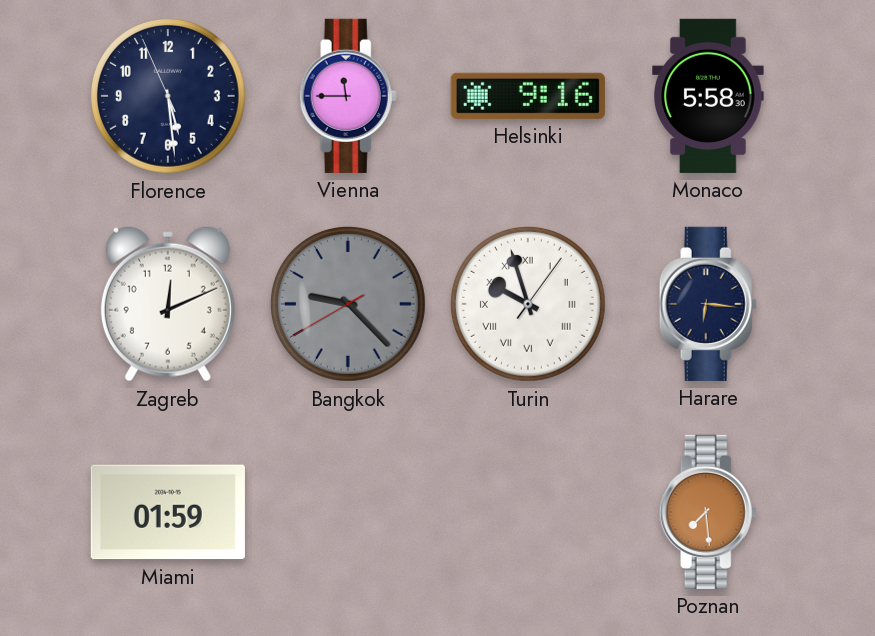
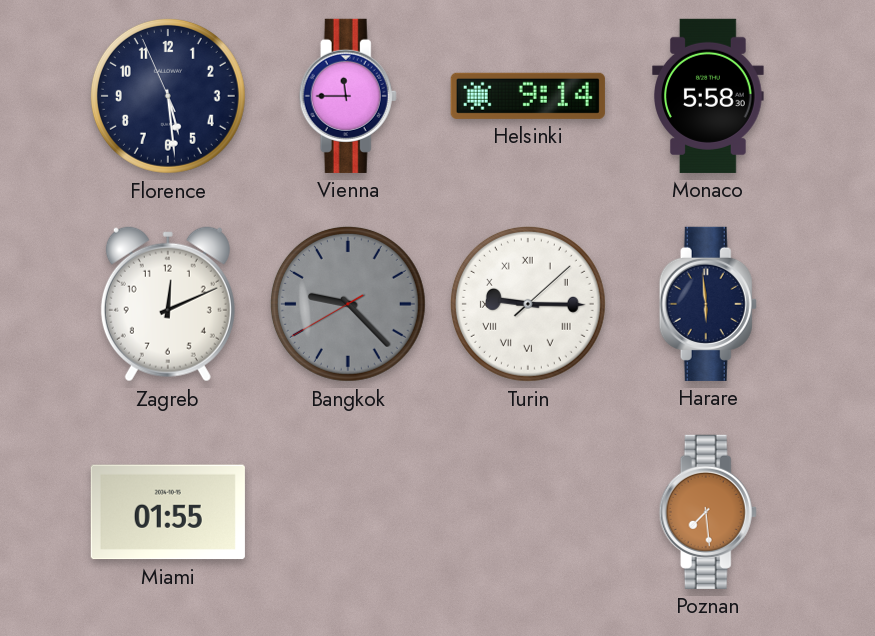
Helsinki: 9:16 -> 9:14 (528, 96)
Turin: 9:57 -> 9:15 (528, 304)
Harare: 6:16 -> 5:59 (708, 304)
Miami: 01:59 -> 01:55 (168, 512)
